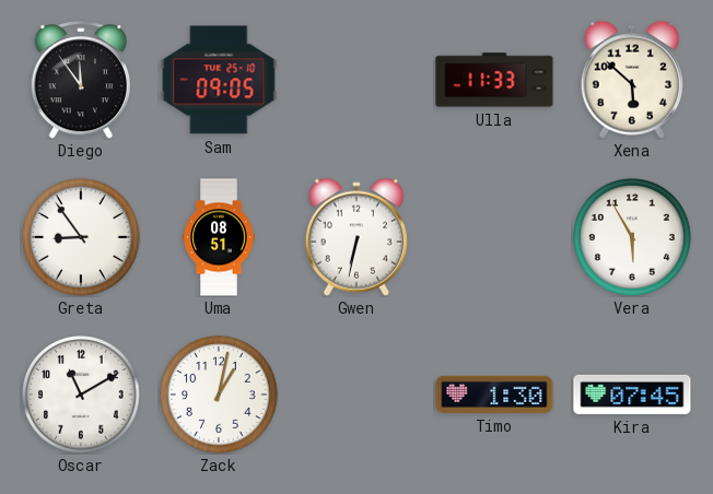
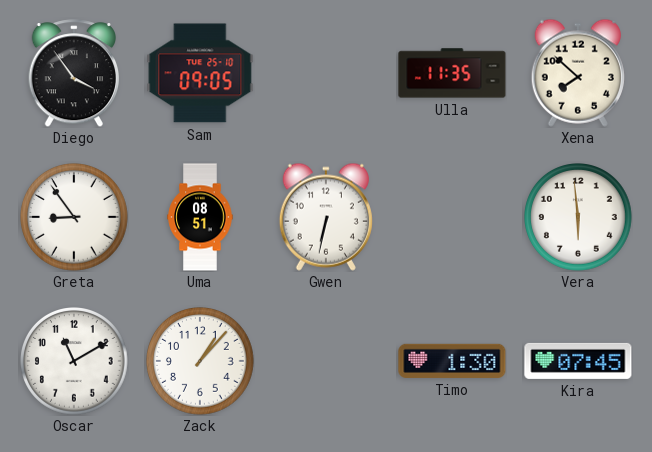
Diego: 11:54 -> 3:54 (73, 73)
Ulla: 11:33 -> 11:35 (452, 73)
Xena: 5:52 -> 7:52 (578, 73)
Vera: 5:55 -> 5:59 (579, 218)
Zack: 1:02 -> 1:07 (201, 362)
